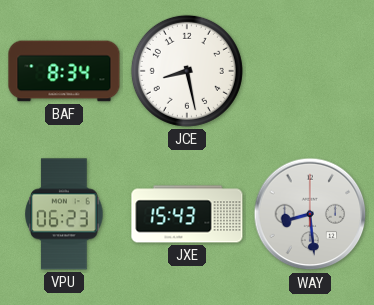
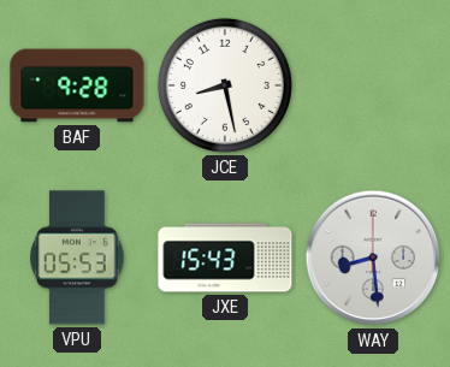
BAF: 8:34 -> 9:28 (77, 85)
VPU: 06:23 -> 05:53 (77, 258)
